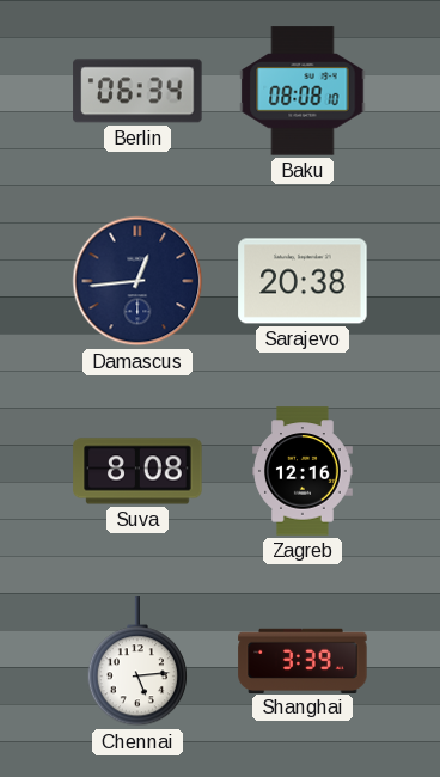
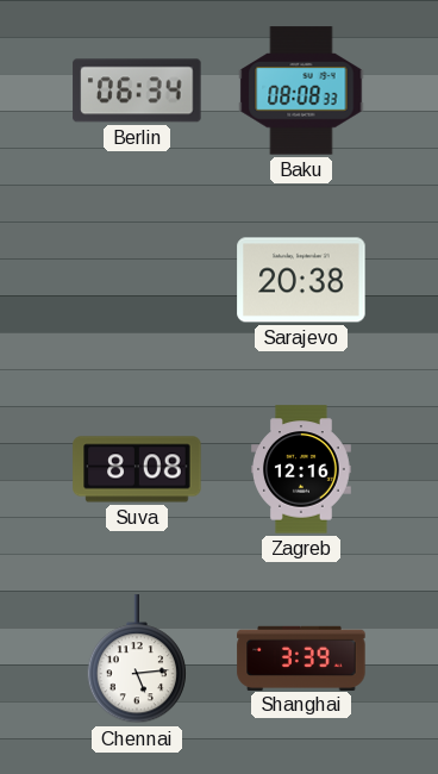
Baku: 08:08:10 -> 08:08:33 (301, 90)
Damascus: 12:44 -> none (137, 281)
